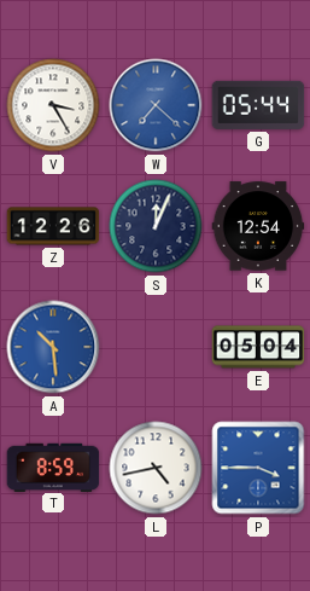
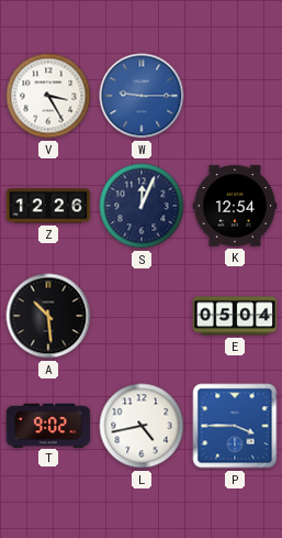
W: 7:22 -> 9:15 (142, 96)
G: 05:44 -> none (258, 105)
A dial: blue -> black (48, 316)
T: 8:59 -> 9:02 (48, 425)
